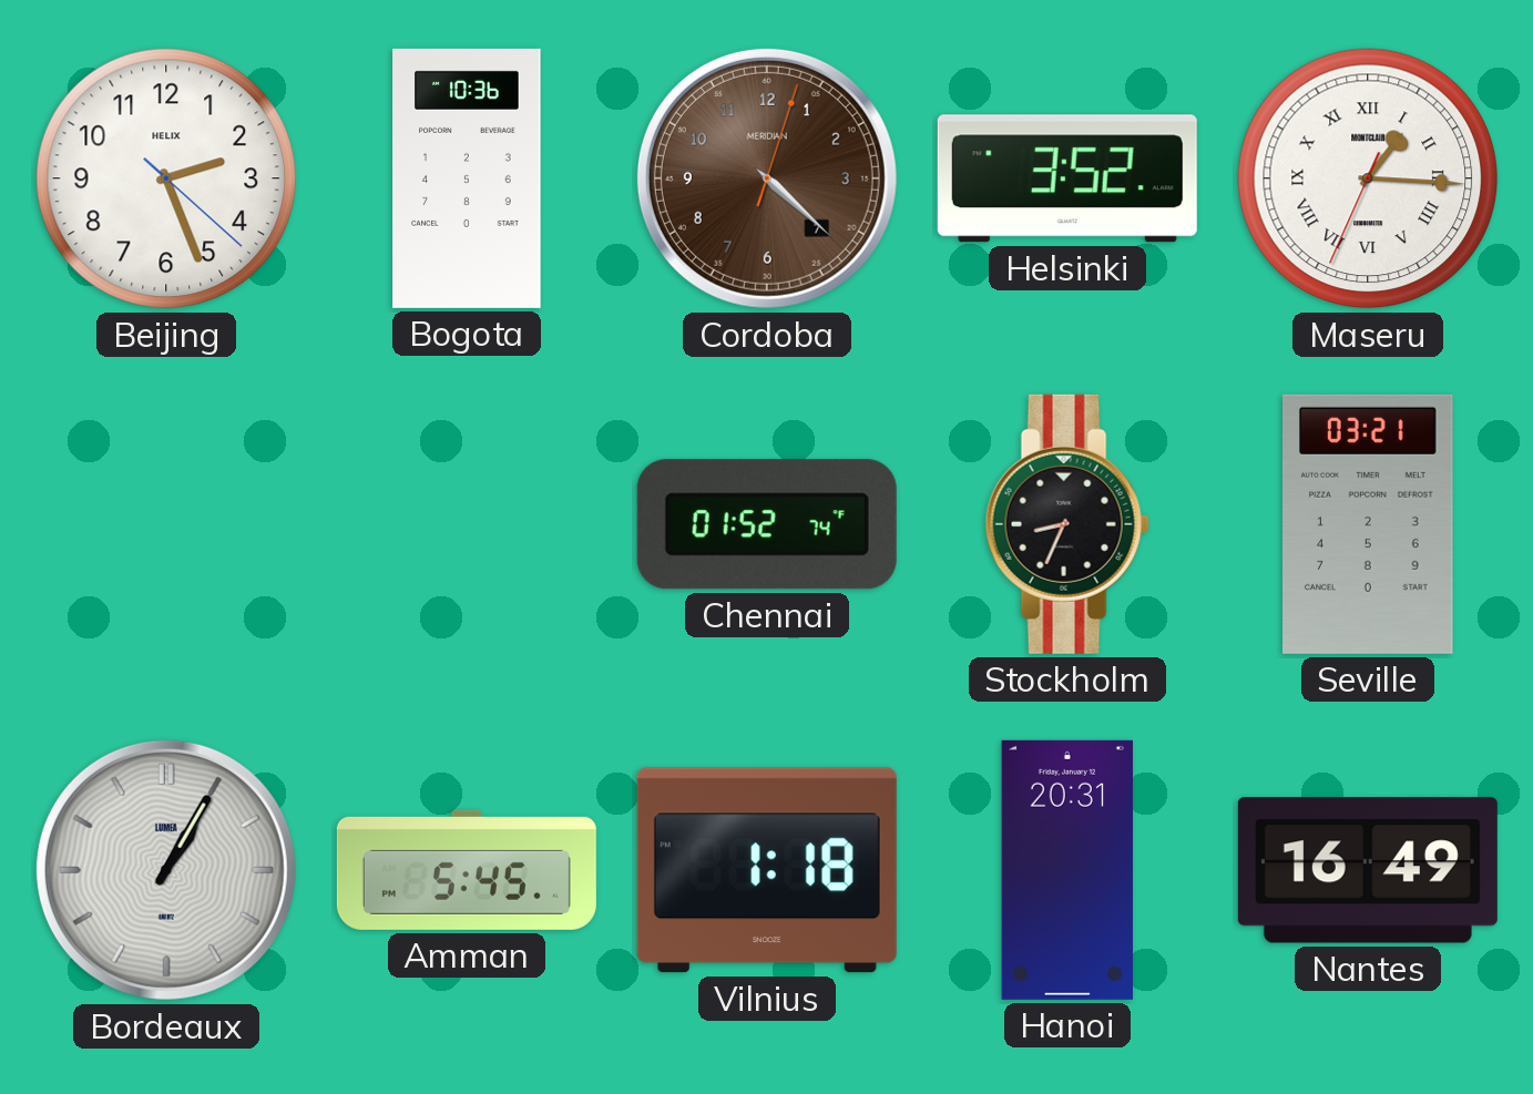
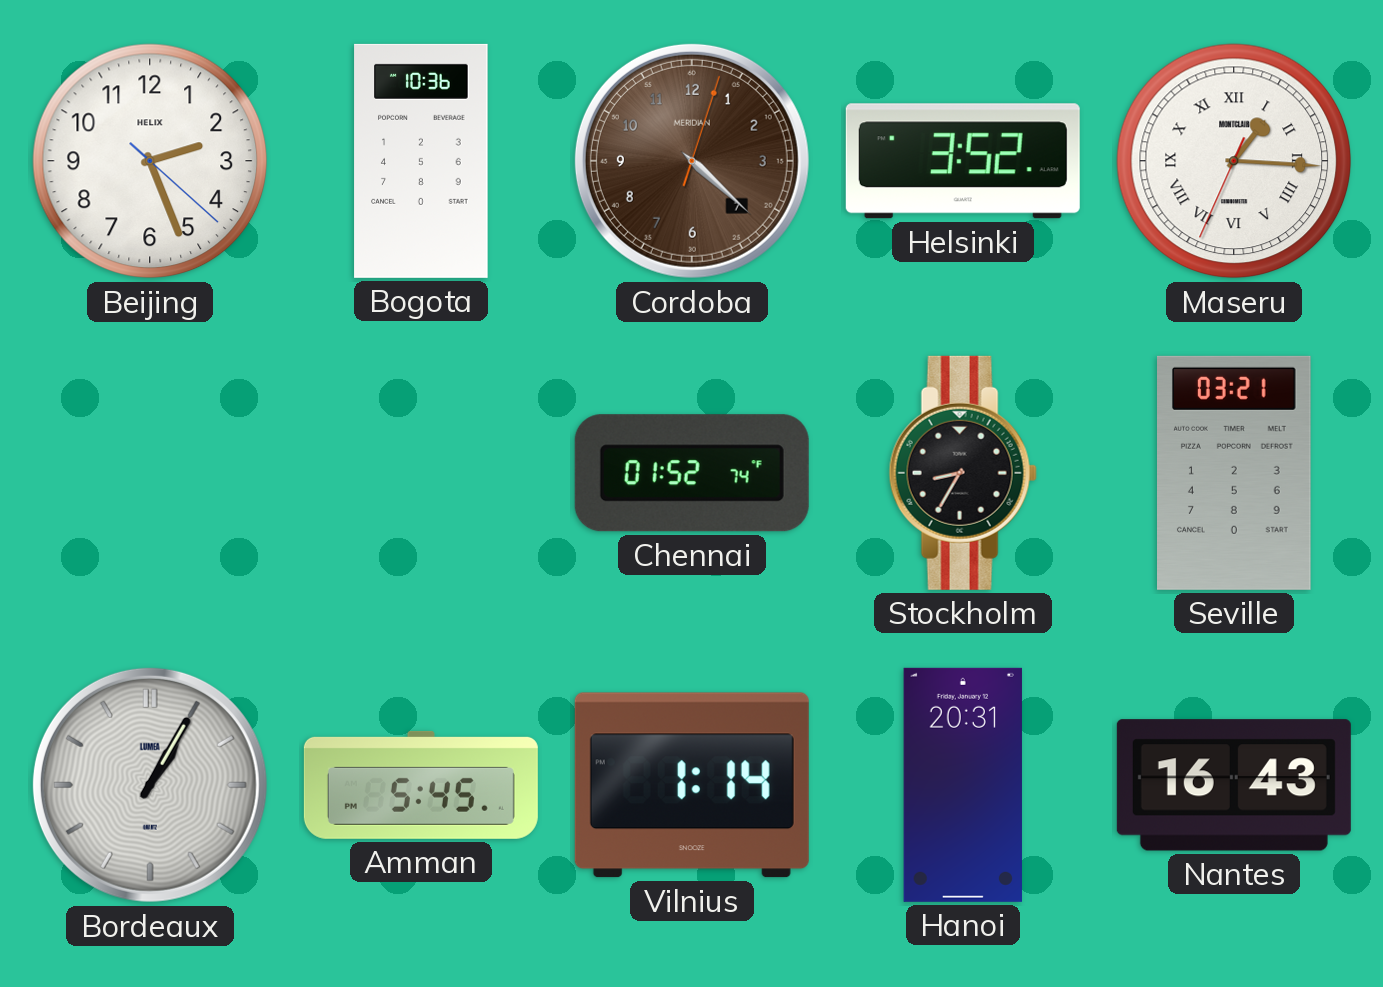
Stockholm: 8:34 -> 8:35 (963, 473)
Vilnius: 1:18 -> 1:14 (692, 785)
Nantes: 16:49 -> 16:43 (1234, 785)
